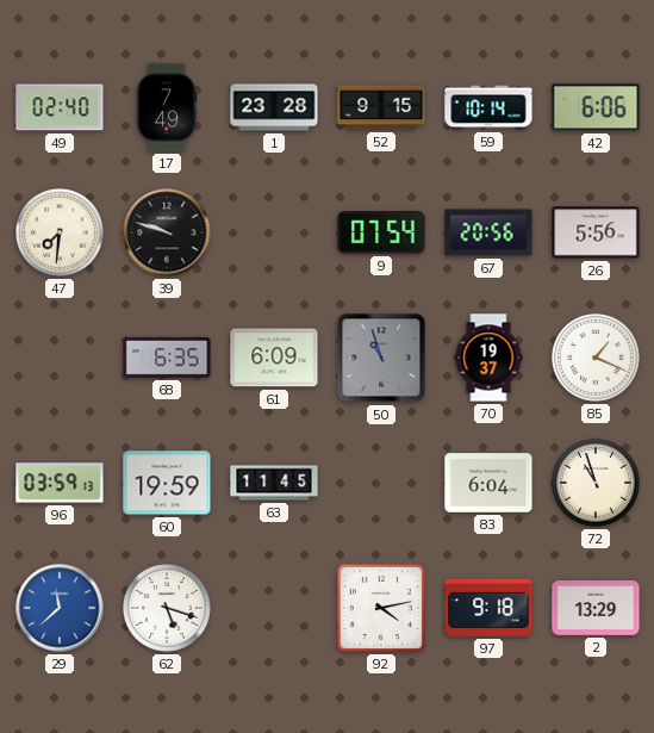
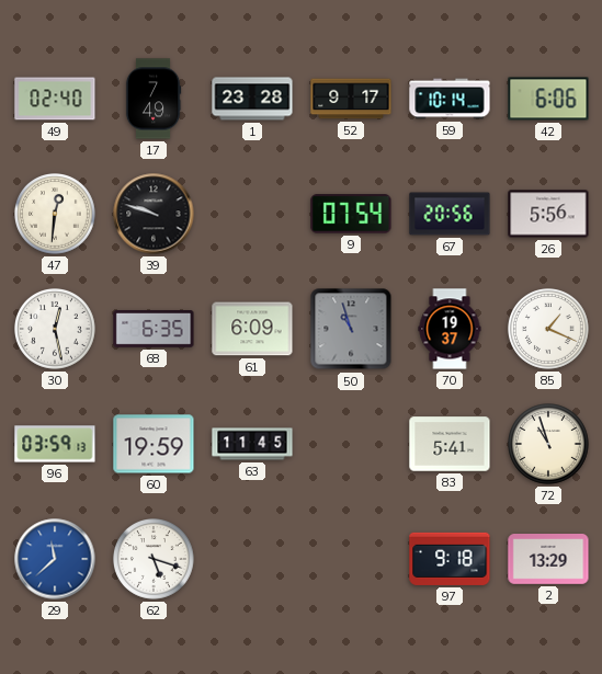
52: 9:15 -> 9:17 (351, 99)
47: 7:31 -> 12:31 (56, 215)
30: none -> 12:28 (56, 330)
83: 6:04 -> 5:41 (450, 444)
92: 4:13 -> none (381, 608)
